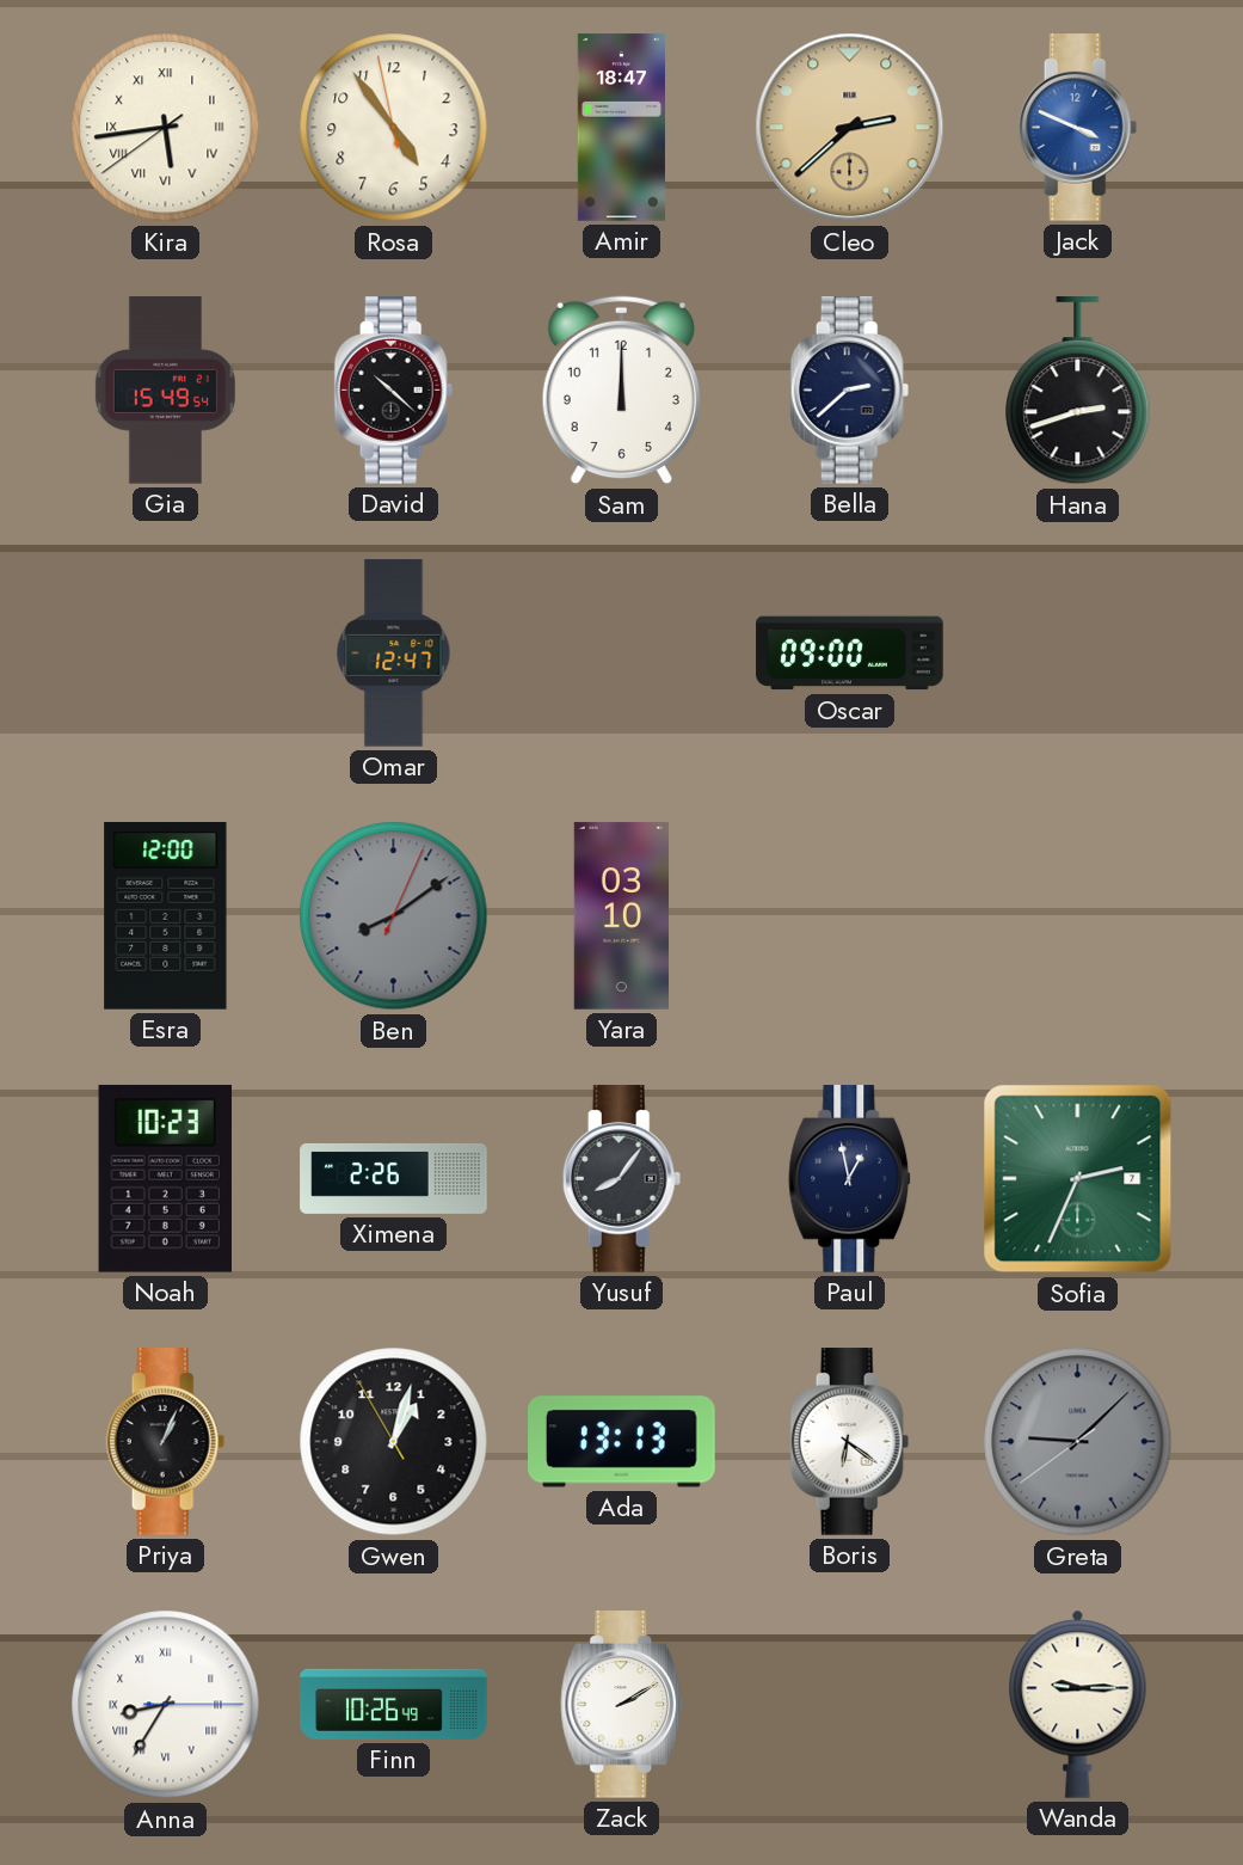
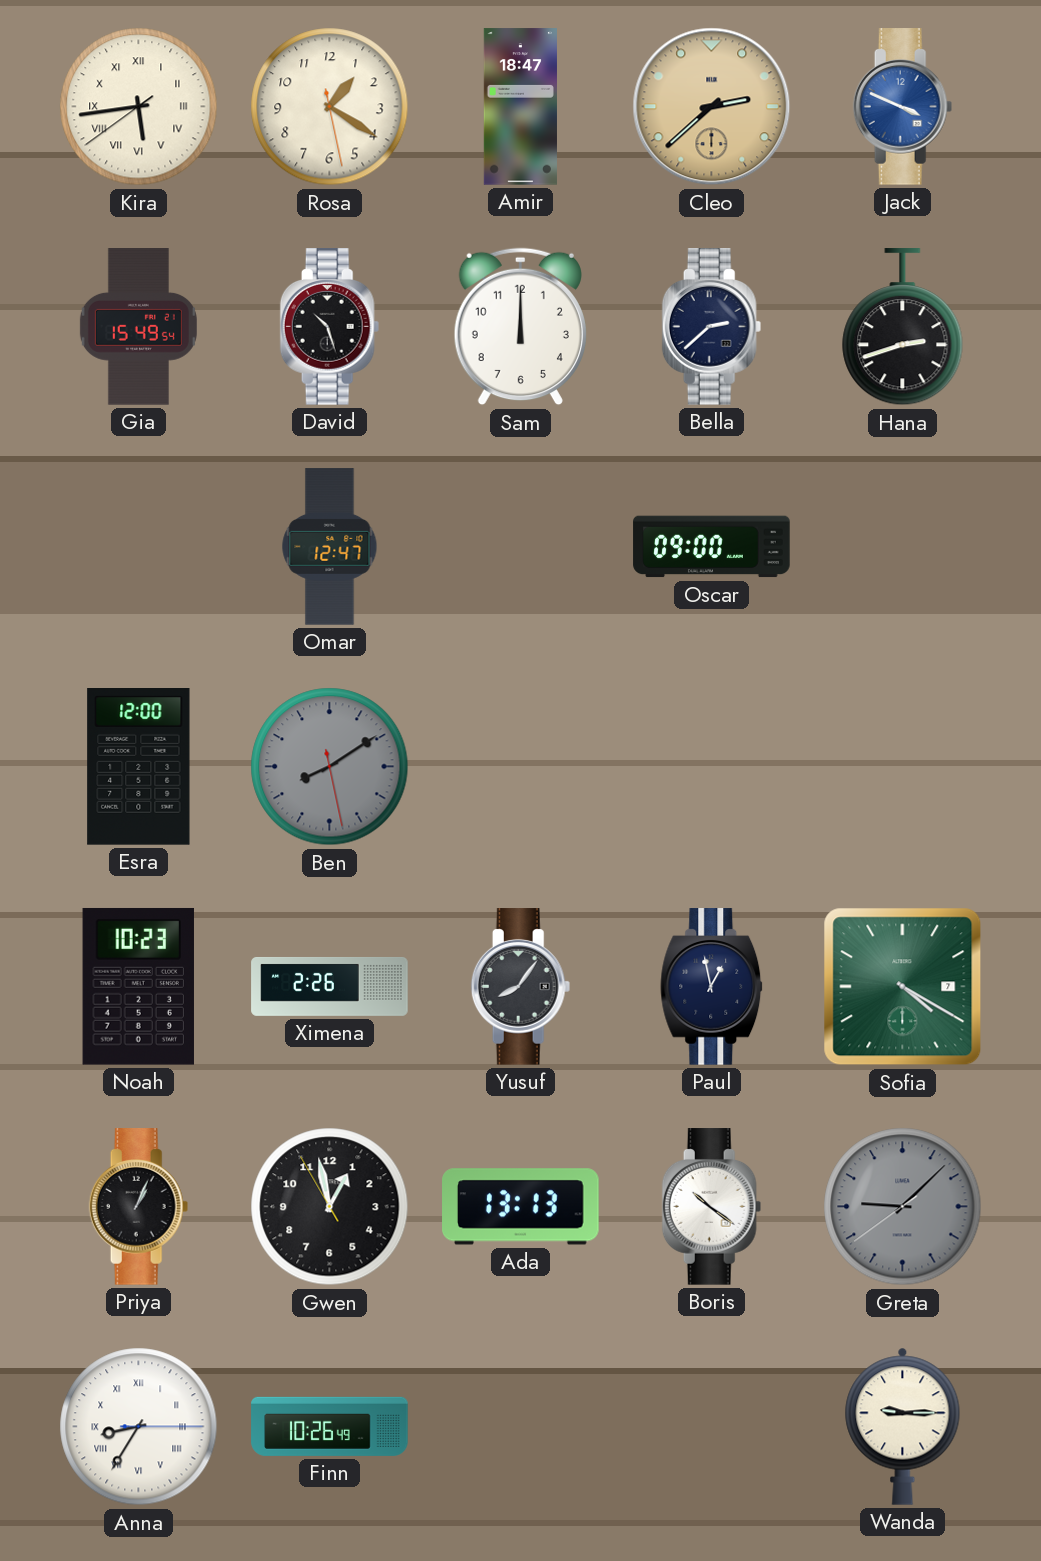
Rosa: 4:53 -> 1:20 (330, 107)
David: 10:22 -> 10:27 (330, 327)
Ben: 8:09:04 -> 8:09:28 (330, 767)
Yara: 03:10 -> none (621, 916)
Sofia: 2:34 -> 4:20 (903, 987)
Gwen: 1:02 -> 12:57 (330, 1207)
Boris: 6:21 -> 10:21 (712, 1207)
Zack: 2:10 -> none (622, 1705)
